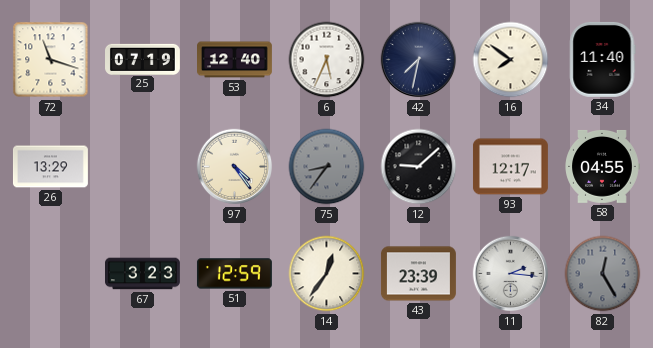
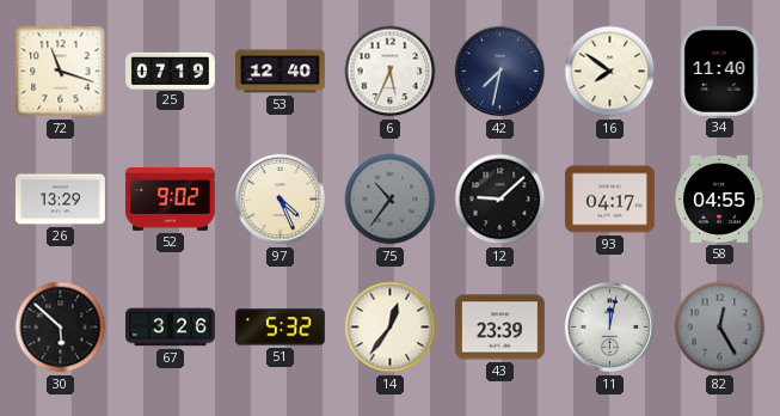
52: none -> 9:02 (170, 198)
97: 4:24 -> 4:26 (281, 200)
75: 8:36 -> 10:36 (391, 200)
93: 12:17 -> 04:17 (609, 200)
30: none -> 5:52 (61, 328)
67: 3:23 -> 3:26 (171, 328)
51: 12:59 -> 5:32 (280, 328)
11: 2:16 -> 12:02 (610, 328)
